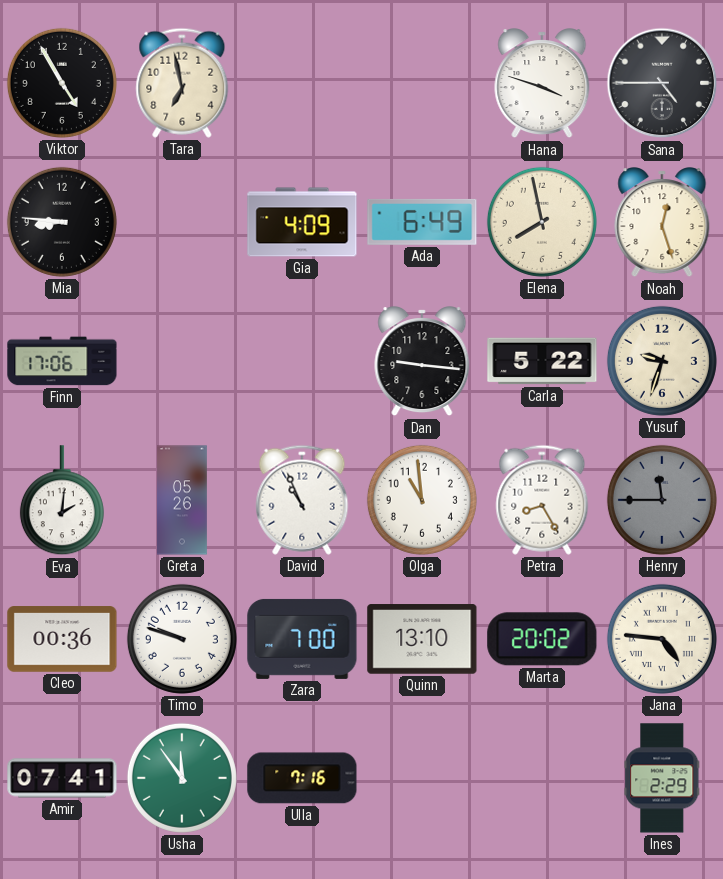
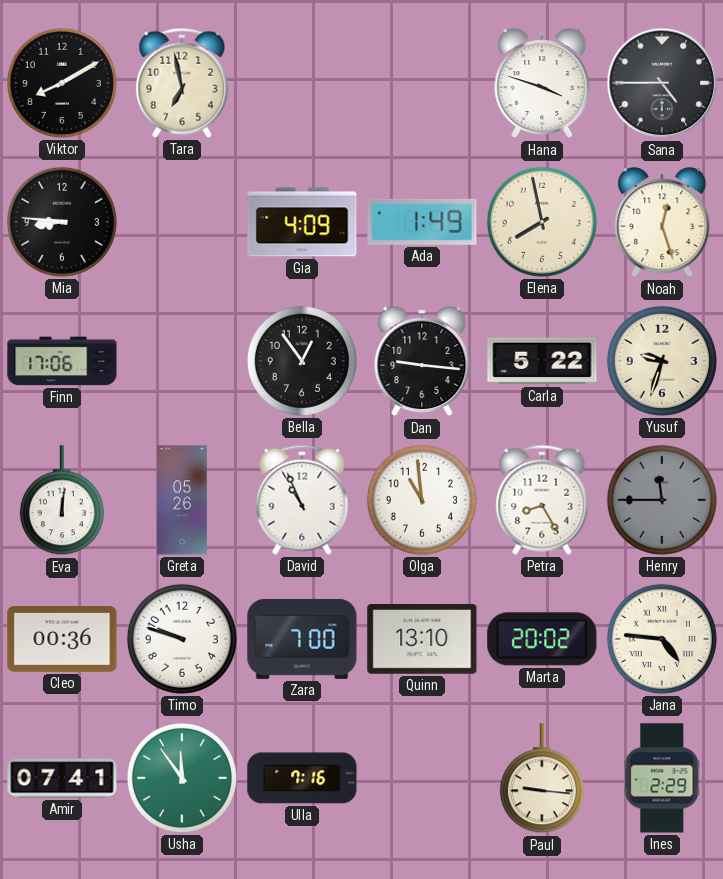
Viktor: 4:55 -> 8:10 (62, 83)
Ada: 6:49 -> 1:49 (422, 222)
Bella: none -> 12:54 (302, 361)
Eva: 2:01 -> 12:01 (62, 501)
Paul: none -> 9:16 (542, 779)
